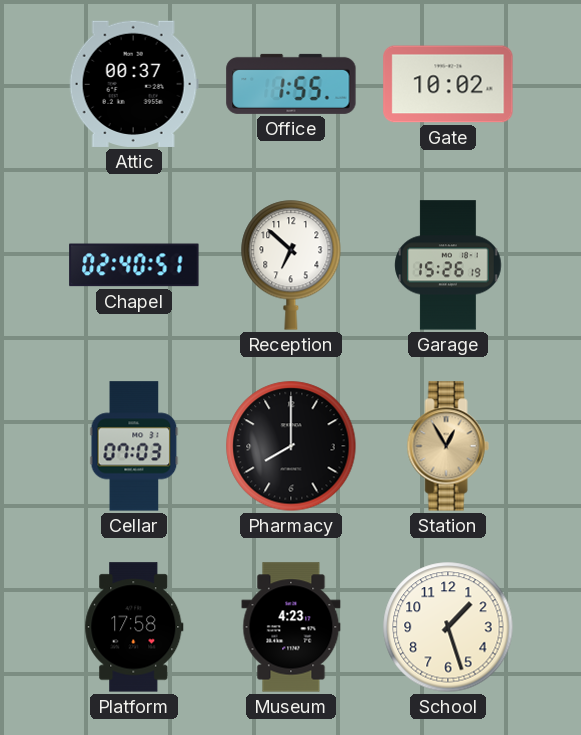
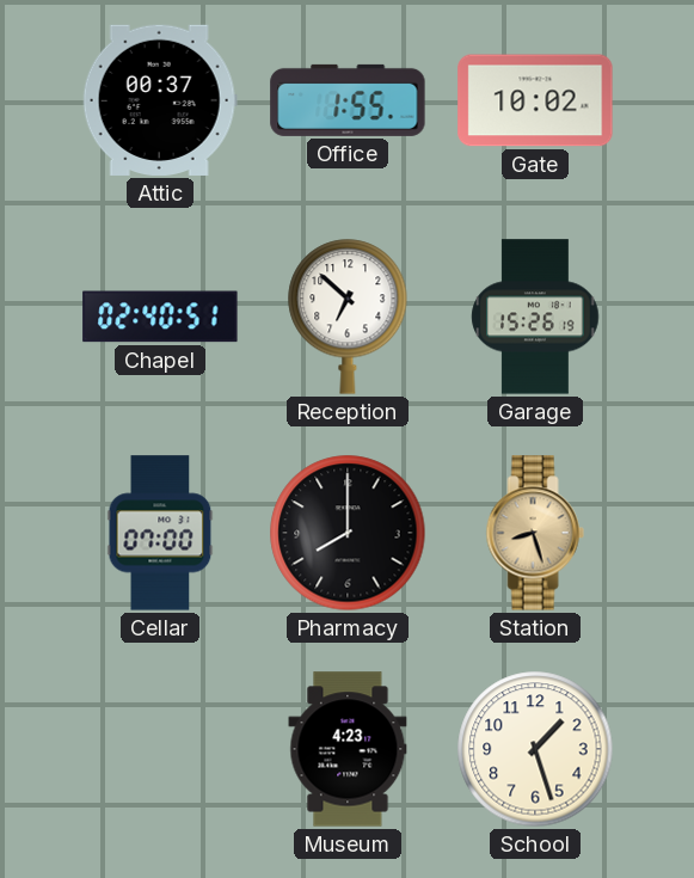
Cellar: 07:03 -> 07:00 (160, 533)
Station: 12:55 -> 8:27 (535, 533)
Platform: 17:58 -> none (134, 627)
